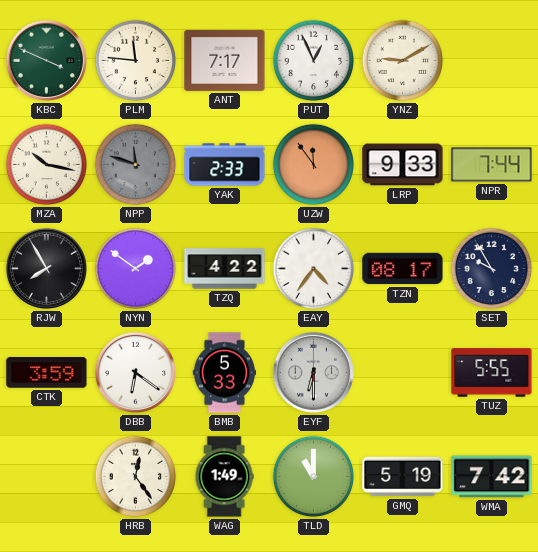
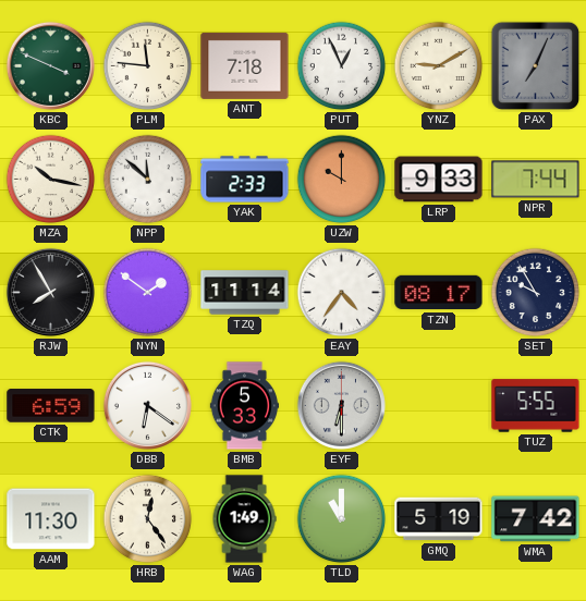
ANT: 7:17 -> 7:18 (245, 65)
PAX: none -> 7:04 (536, 66)
NPP: 11:48 -> 11:52 (148, 180)
NPP dial: grey -> white (148, 180)
UZW: 11:54 -> 10:00 (342, 180)
TZQ: 4:22 -> 11:14 (245, 293)
CTK: 3:59 -> 6:59 (51, 406)
AAM: none -> 11:30 (51, 519)
